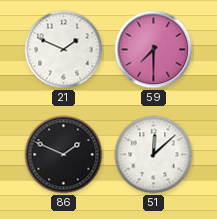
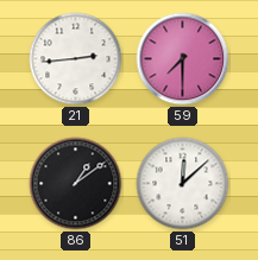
21: 1:49 -> 2:44 (76, 59)
86: 1:49 -> 1:09 (76, 184)
